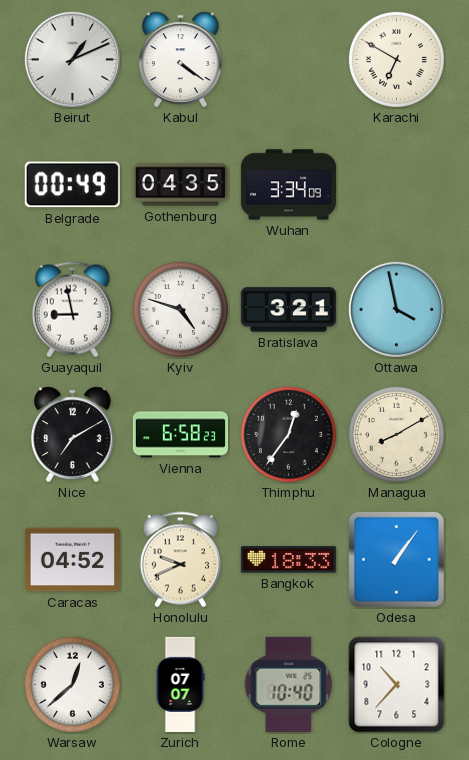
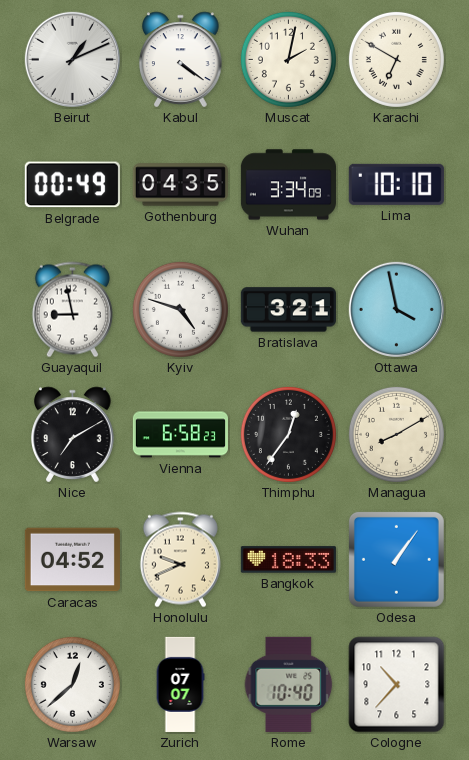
Muscat: none -> 2:02 (288, 59)
Lima: none -> 10:10 (396, 184)
